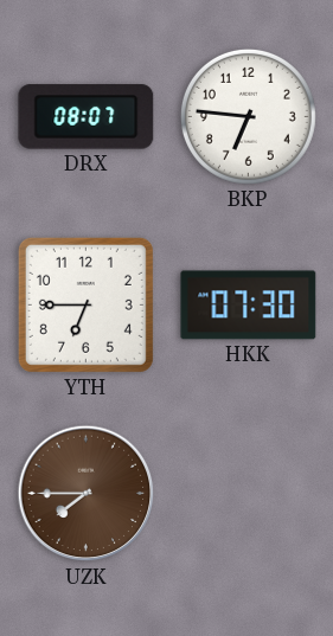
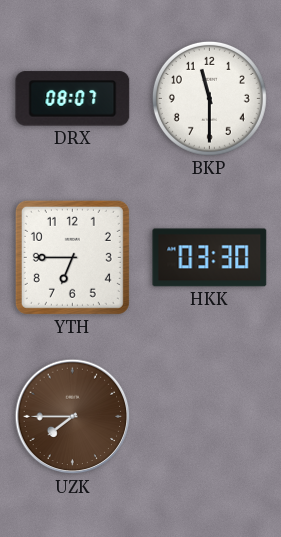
BKP: 6:46 -> 11:30 (209, 98)
HKK: 07:30 -> 03:30 (210, 258)
